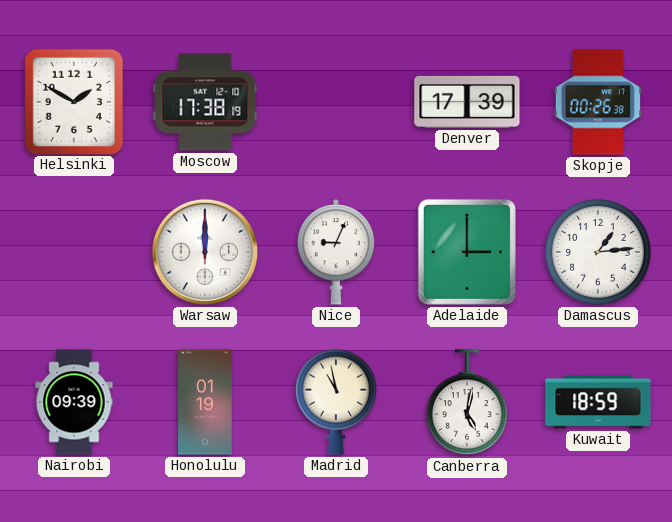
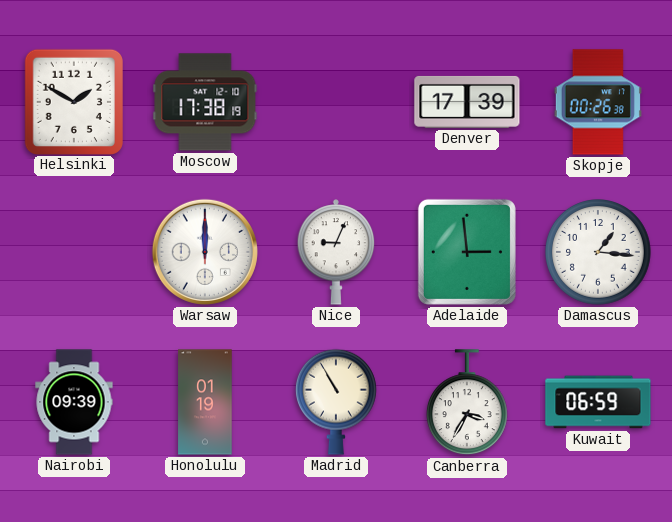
Adelaide: 3:00 -> 2:59 (467, 252)
Damascus: 1:14 -> 1:16 (599, 253)
Madrid: 10:58 -> 10:55 (336, 402)
Canberra: 5:02 -> 3:35 (467, 403)
Kuwait: 18:59 -> 06:59 (598, 402)
